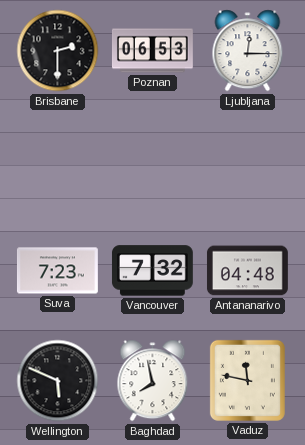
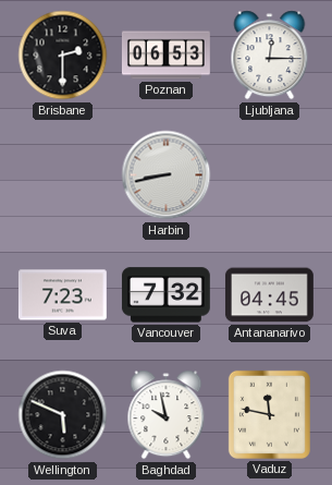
Harbin: none -> 8:43 (167, 175)
Antananarivo: 04:48 -> 04:45 (270, 295)
Baghdad: 7:58 -> 9:58 (167, 415)
